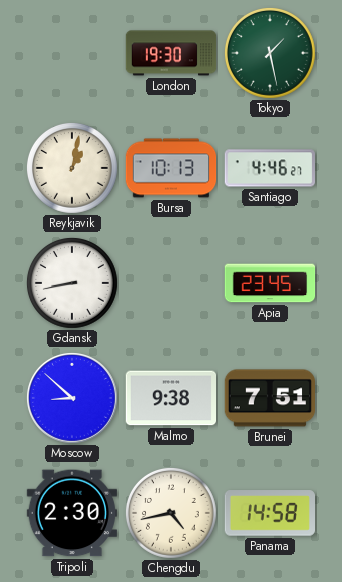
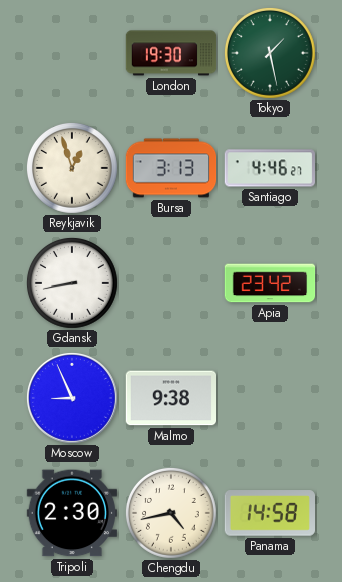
Reykjavik: 1:02 -> 12:57 (73, 169)
Bursa: 10:13 -> 3:13 (171, 168)
Apia: 23:45 -> 23:42 (270, 283)
Moscow: 8:52 -> 8:56 (72, 398)
Brunei: 7:51 -> none (270, 398)
